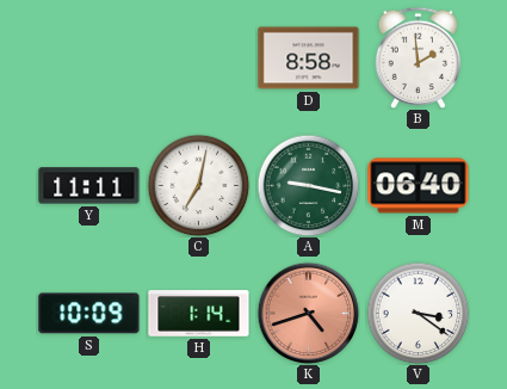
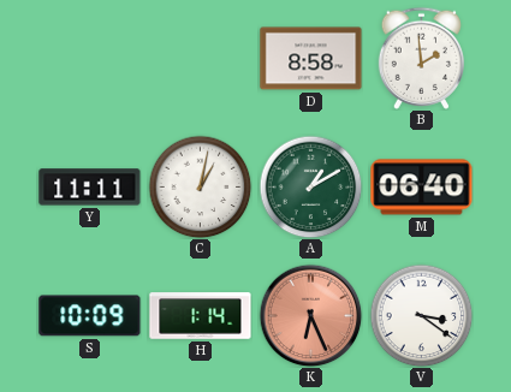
C: 7:02 -> 1:02 (200, 186)
A: 9:17 -> 1:10 (310, 186)
K: 4:42 -> 6:26 (310, 315)
